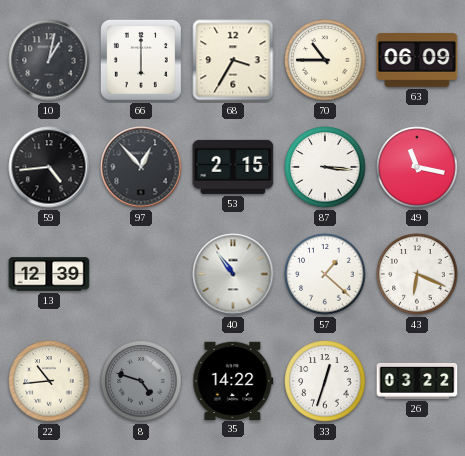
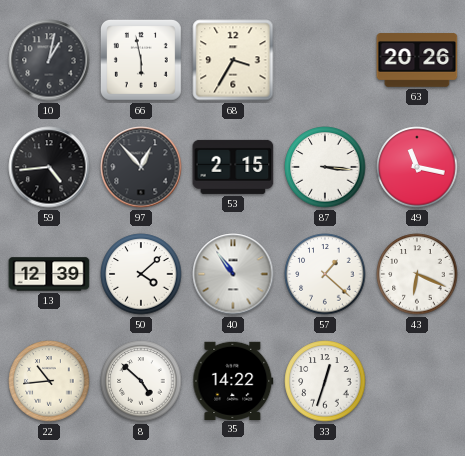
66: 6:00 -> 5:58 (141, 60)
70: 10:45 -> none (325, 60)
63: 06:09 -> 20:26 (417, 60)
50: none -> 4:08 (141, 274)
8: 4:48 -> 4:52 (141, 381)
8 dial: grey -> white (141, 381)
26: 03:22 -> none (417, 381)
